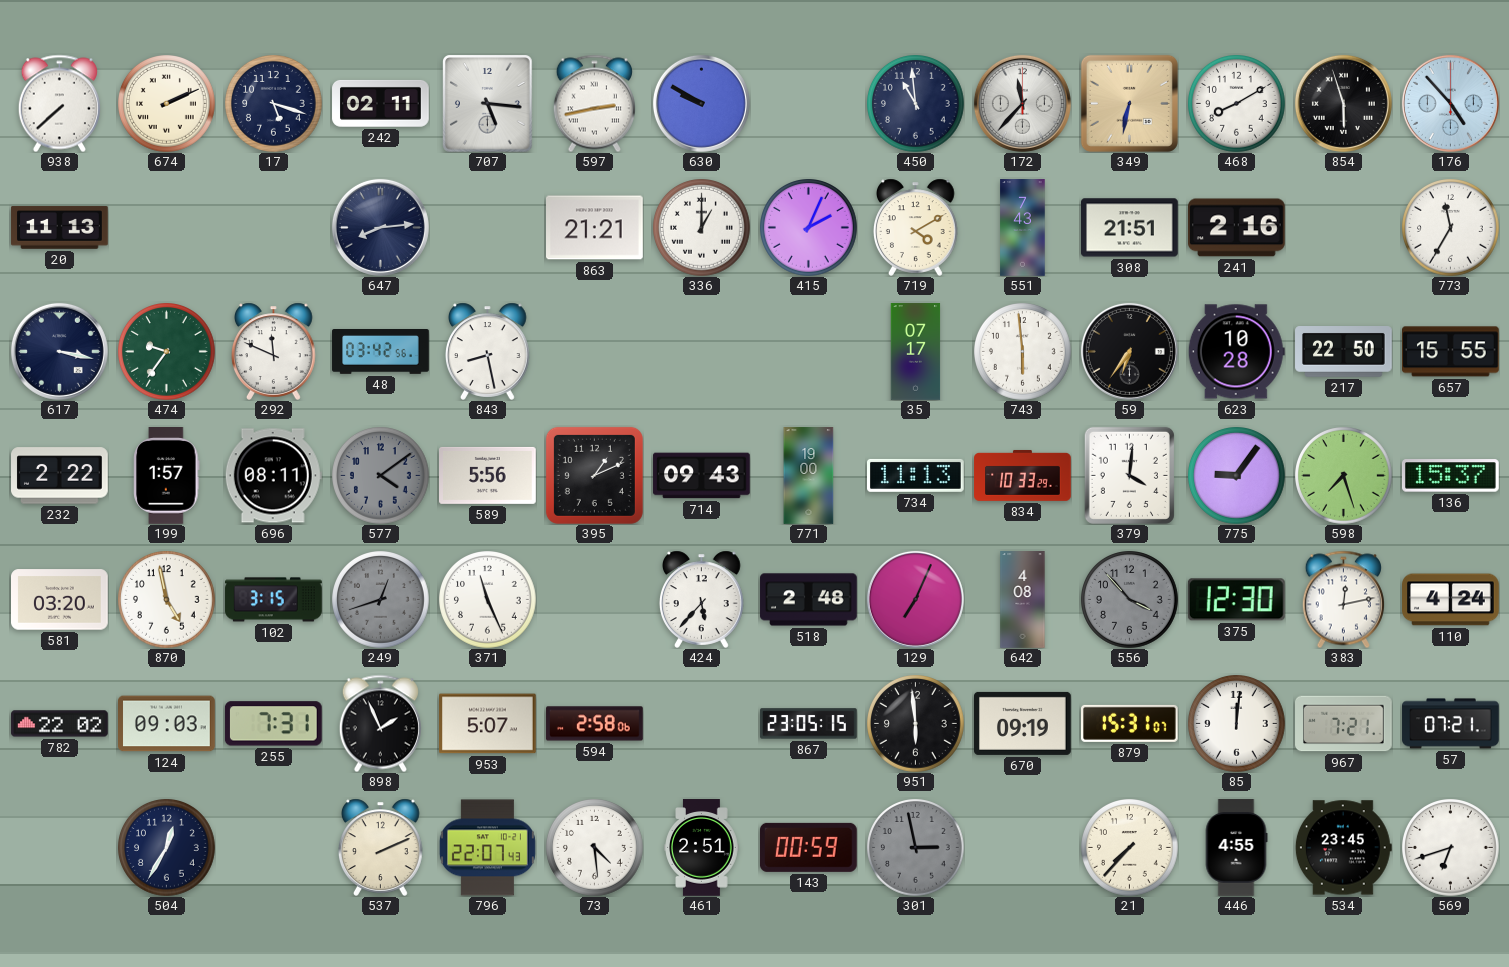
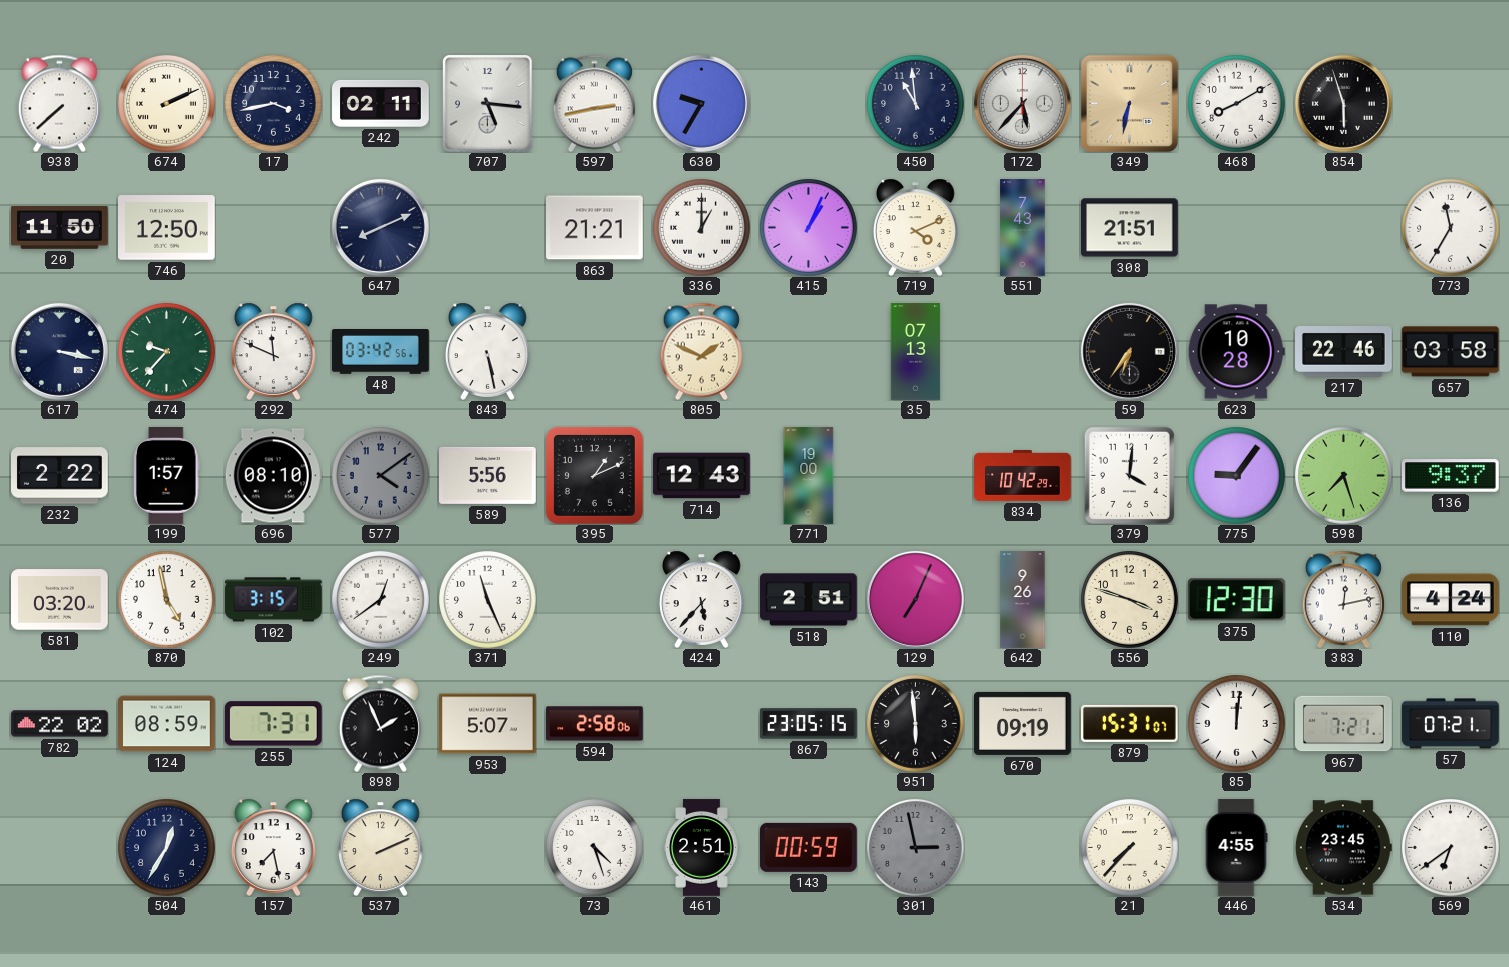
17: 5:18 -> 3:43 (274, 104)
630: 9:50 -> 9:35 (701, 103)
172: 11:37 -> 5:37 (1022, 103)
176: 4:53 -> none (1450, 103)
20: 11:13 -> 11:50 (60, 228)
746: none -> 12:50 (167, 228)
647: 8:14 -> 8:11 (380, 227)
415: 2:04 -> 1:04 (809, 228)
719: 4:10 -> 4:11 (915, 227)
241: 2:16 -> none (1237, 228)
474: 9:36 -> 9:37 (167, 352)
843: 8:28 -> 5:28 (487, 351)
805: none -> 1:49 (701, 351)
35: 07:17 -> 07:13 (916, 352)
743: 5:59 -> none (1023, 352)
217: 22:50 -> 22:46 (1344, 352)
657: 15:55 -> 03:58 (1451, 352)
696: 08:11 -> 08:10 (273, 476)
714: 09:43 -> 12:43 (702, 476)
734: 11:13 -> none (916, 475)
834: 10:33 -> 10:42 (1023, 475)
136: 15:37 -> 9:37 (1450, 476)
249: 12:42 -> 12:39 (381, 600)
249 dial: grey -> white (381, 600)
518: 2:48 -> 2:51 (809, 600)
642: 4:08 -> 9:26 (1023, 600)
556: 3:53 -> 3:48 (1130, 600)
556 dial: grey -> cream (1130, 600)
124: 09:03 -> 08:59 (167, 724)
157: none -> 7:28 (273, 847)
796: 22:07 -> none (487, 848)
73: 4:29 -> 4:27 (595, 848)
569: 6:42 -> 6:39 (1451, 848)
